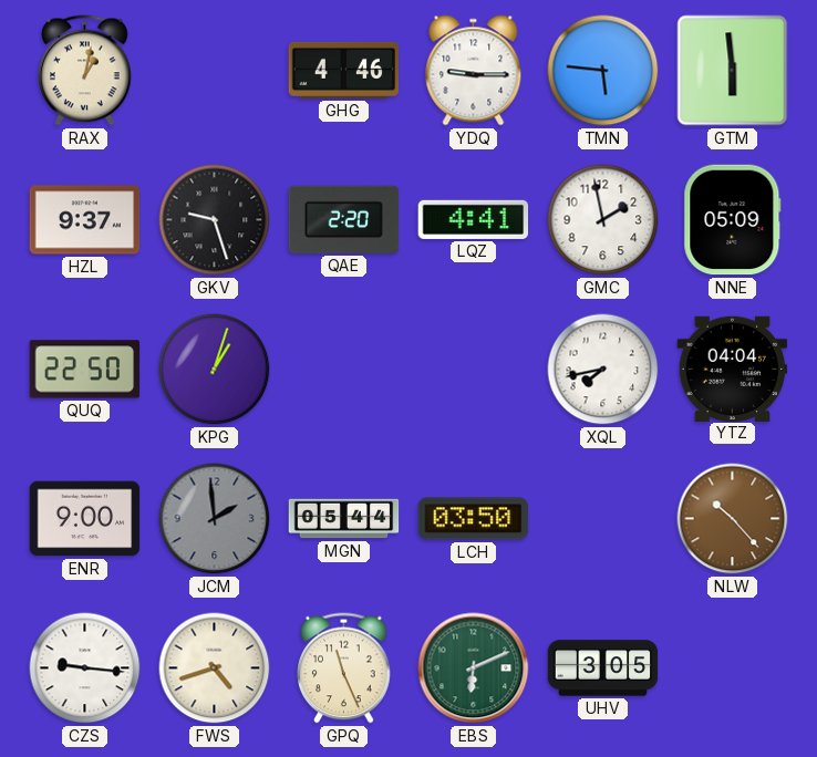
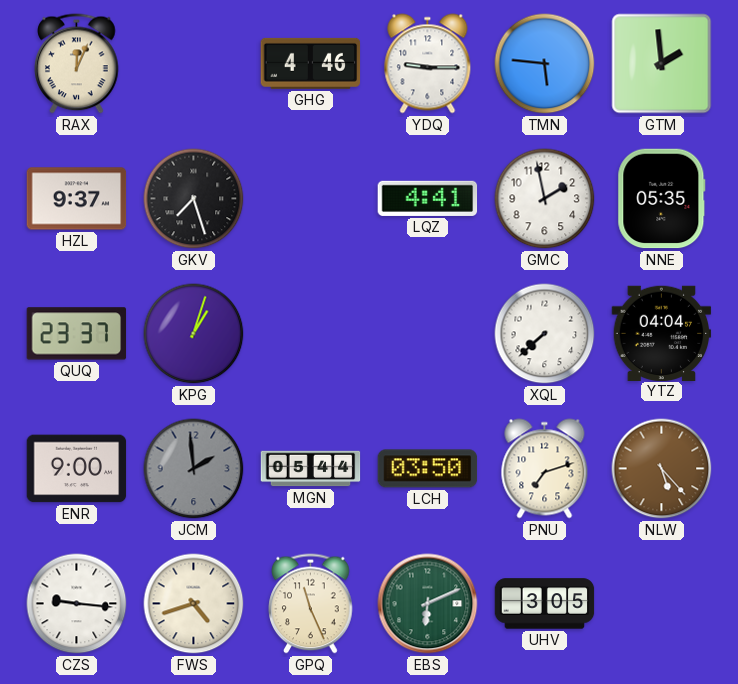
RAX: 1:02 -> 12:04 (77, 64)
GTM: 5:59 -> 1:59 (662, 64)
GKV: 9:27 -> 7:27 (194, 199)
QAE: 2:20 -> none (344, 219)
NNE: 05:09 -> 05:35 (662, 199)
QUQ: 22:50 -> 23:37 (77, 334)
XQL: 7:43 -> 7:38 (545, 334)
PNU: none -> 7:12 (545, 469)
NLW: 10:23 -> 5:23 (662, 469)
